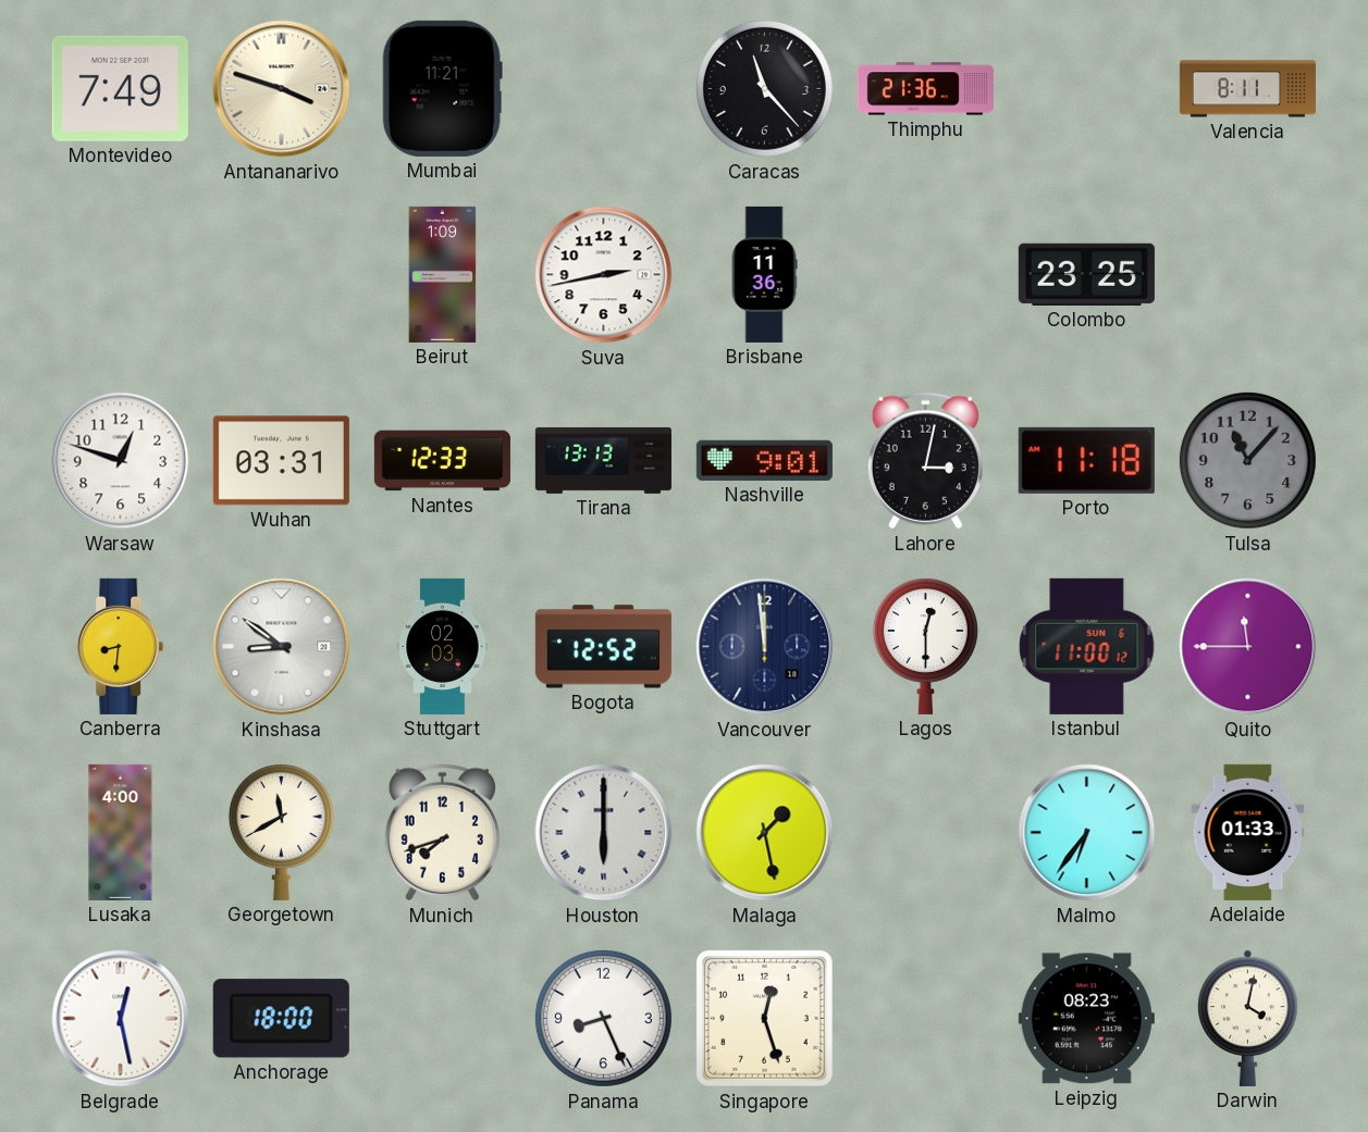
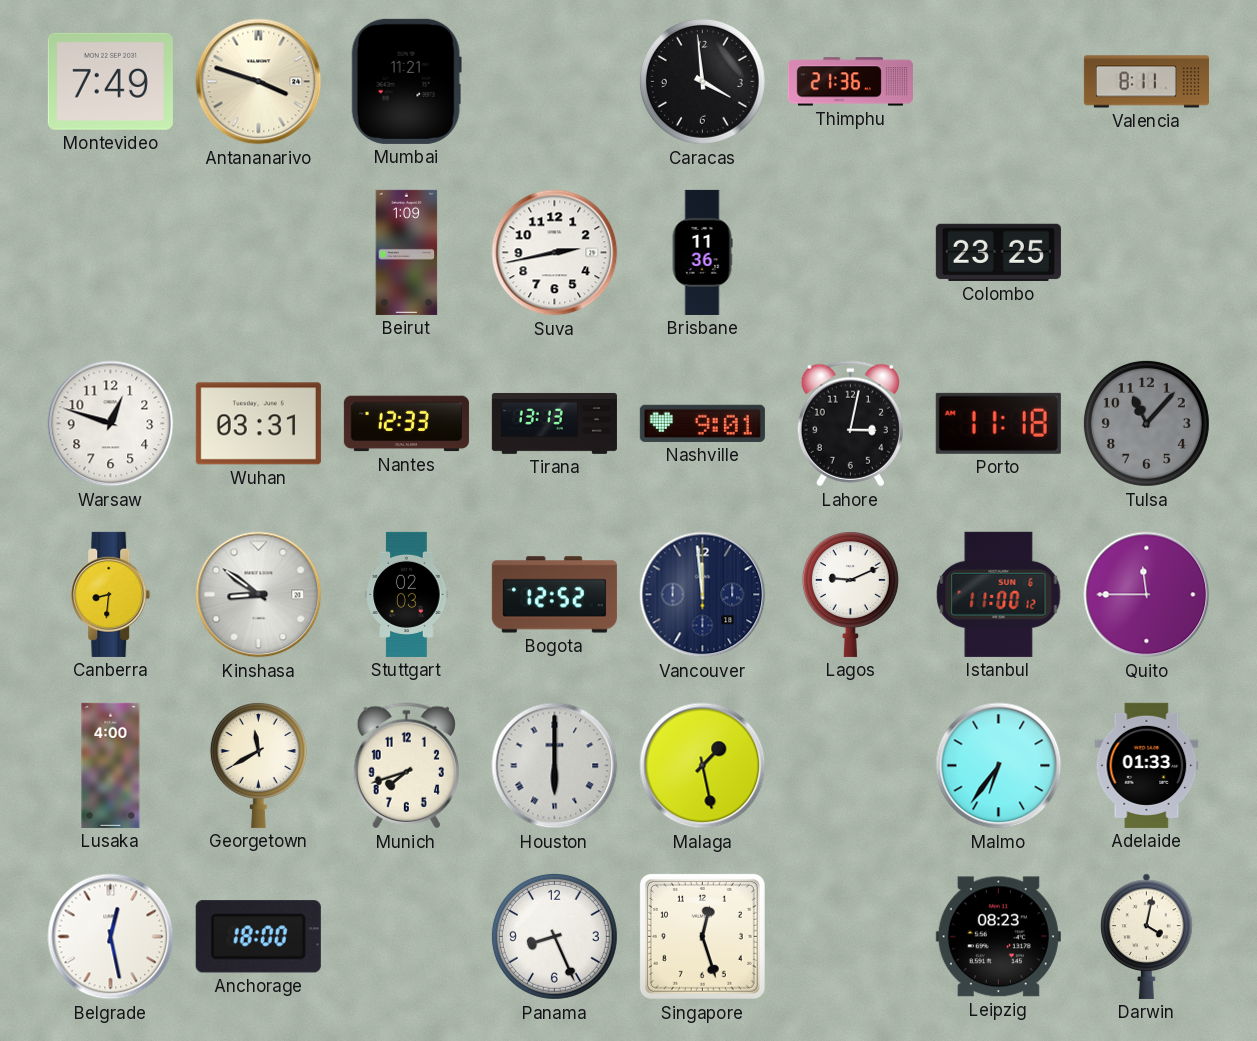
Caracas: 11:23 -> 3:59 (702, 81)
Lagos: 12:30 -> 9:11 (850, 594)
